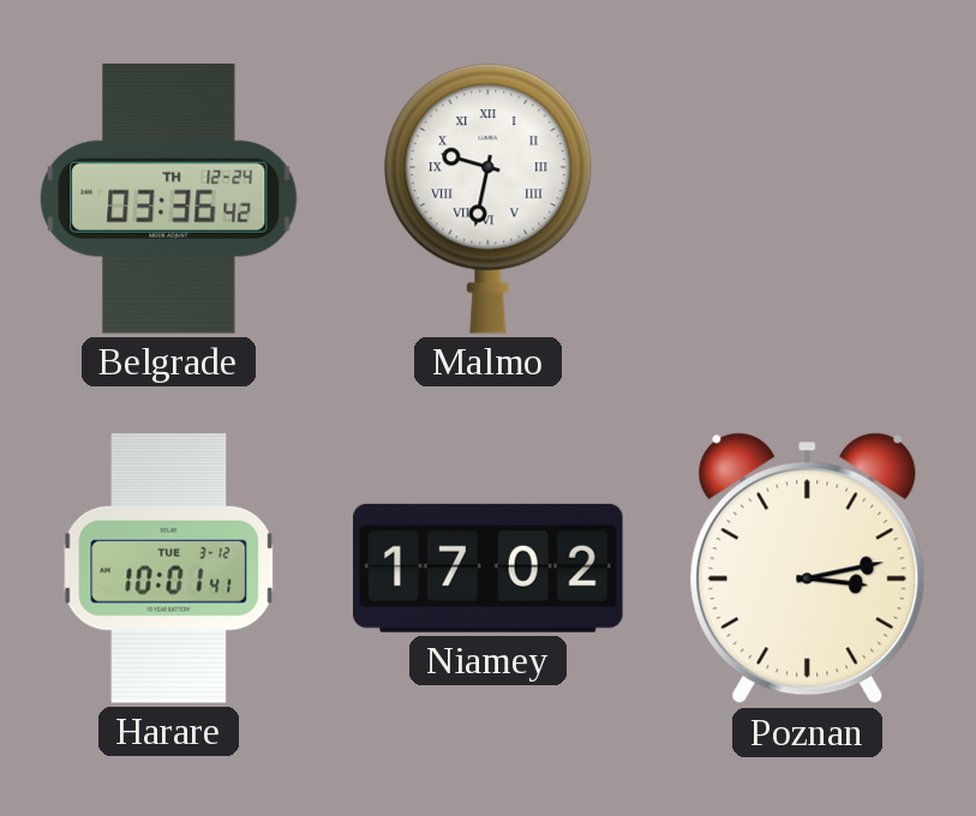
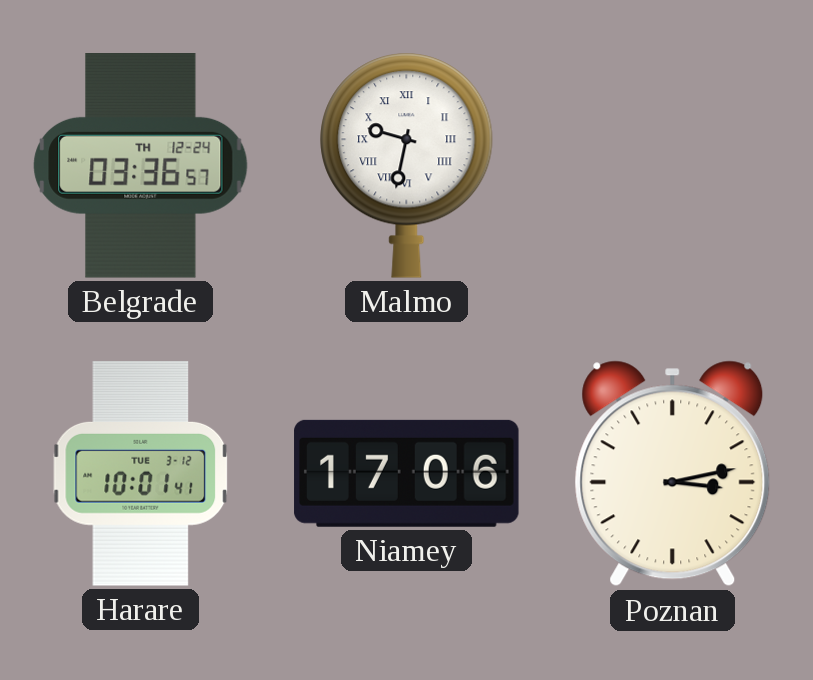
Belgrade: 03:36:42 -> 03:36:57 (141, 166)
Niamey: 17:02 -> 17:06 (407, 473)
